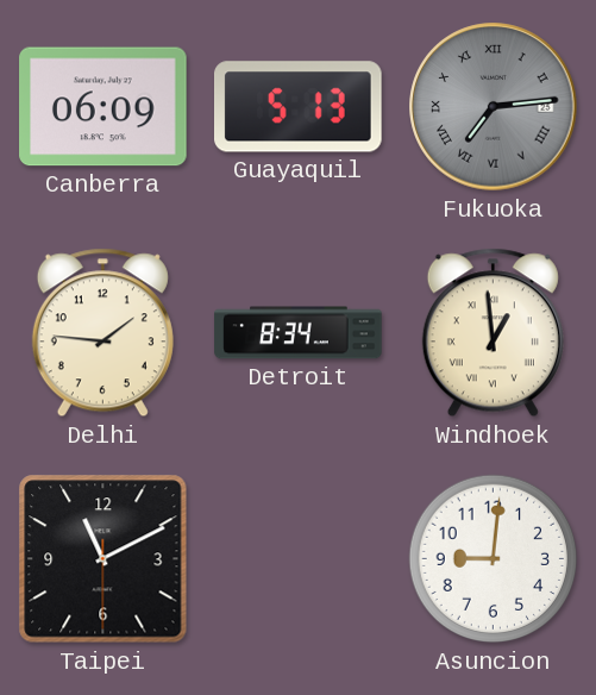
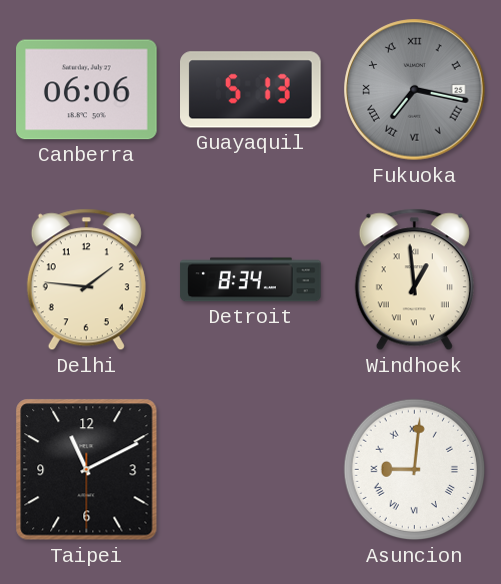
Canberra: 06:09 -> 06:06 (87, 90)
Fukuoka: 7:14 -> 7:17 (415, 90)
Asuncion numerals: Arabic -> Roman (415, 470)
